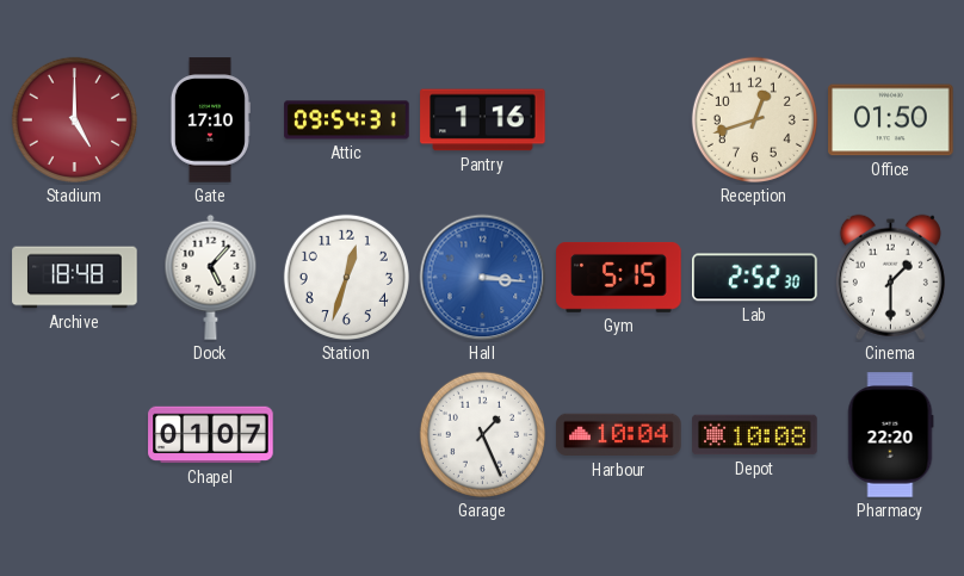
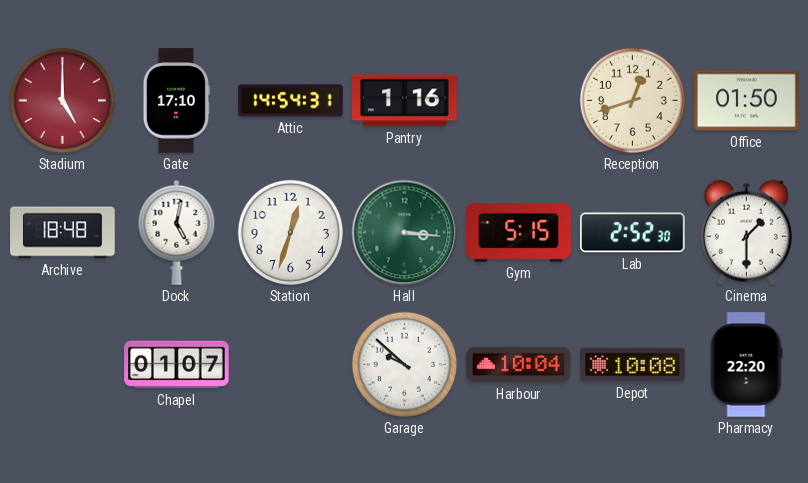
Attic: 09:54 -> 14:54 (291, 101)
Dock: 5:07 -> 5:02 (177, 232)
Hall dial: blue -> green (405, 233)
Garage: 1:26 -> 9:52 (404, 364)
